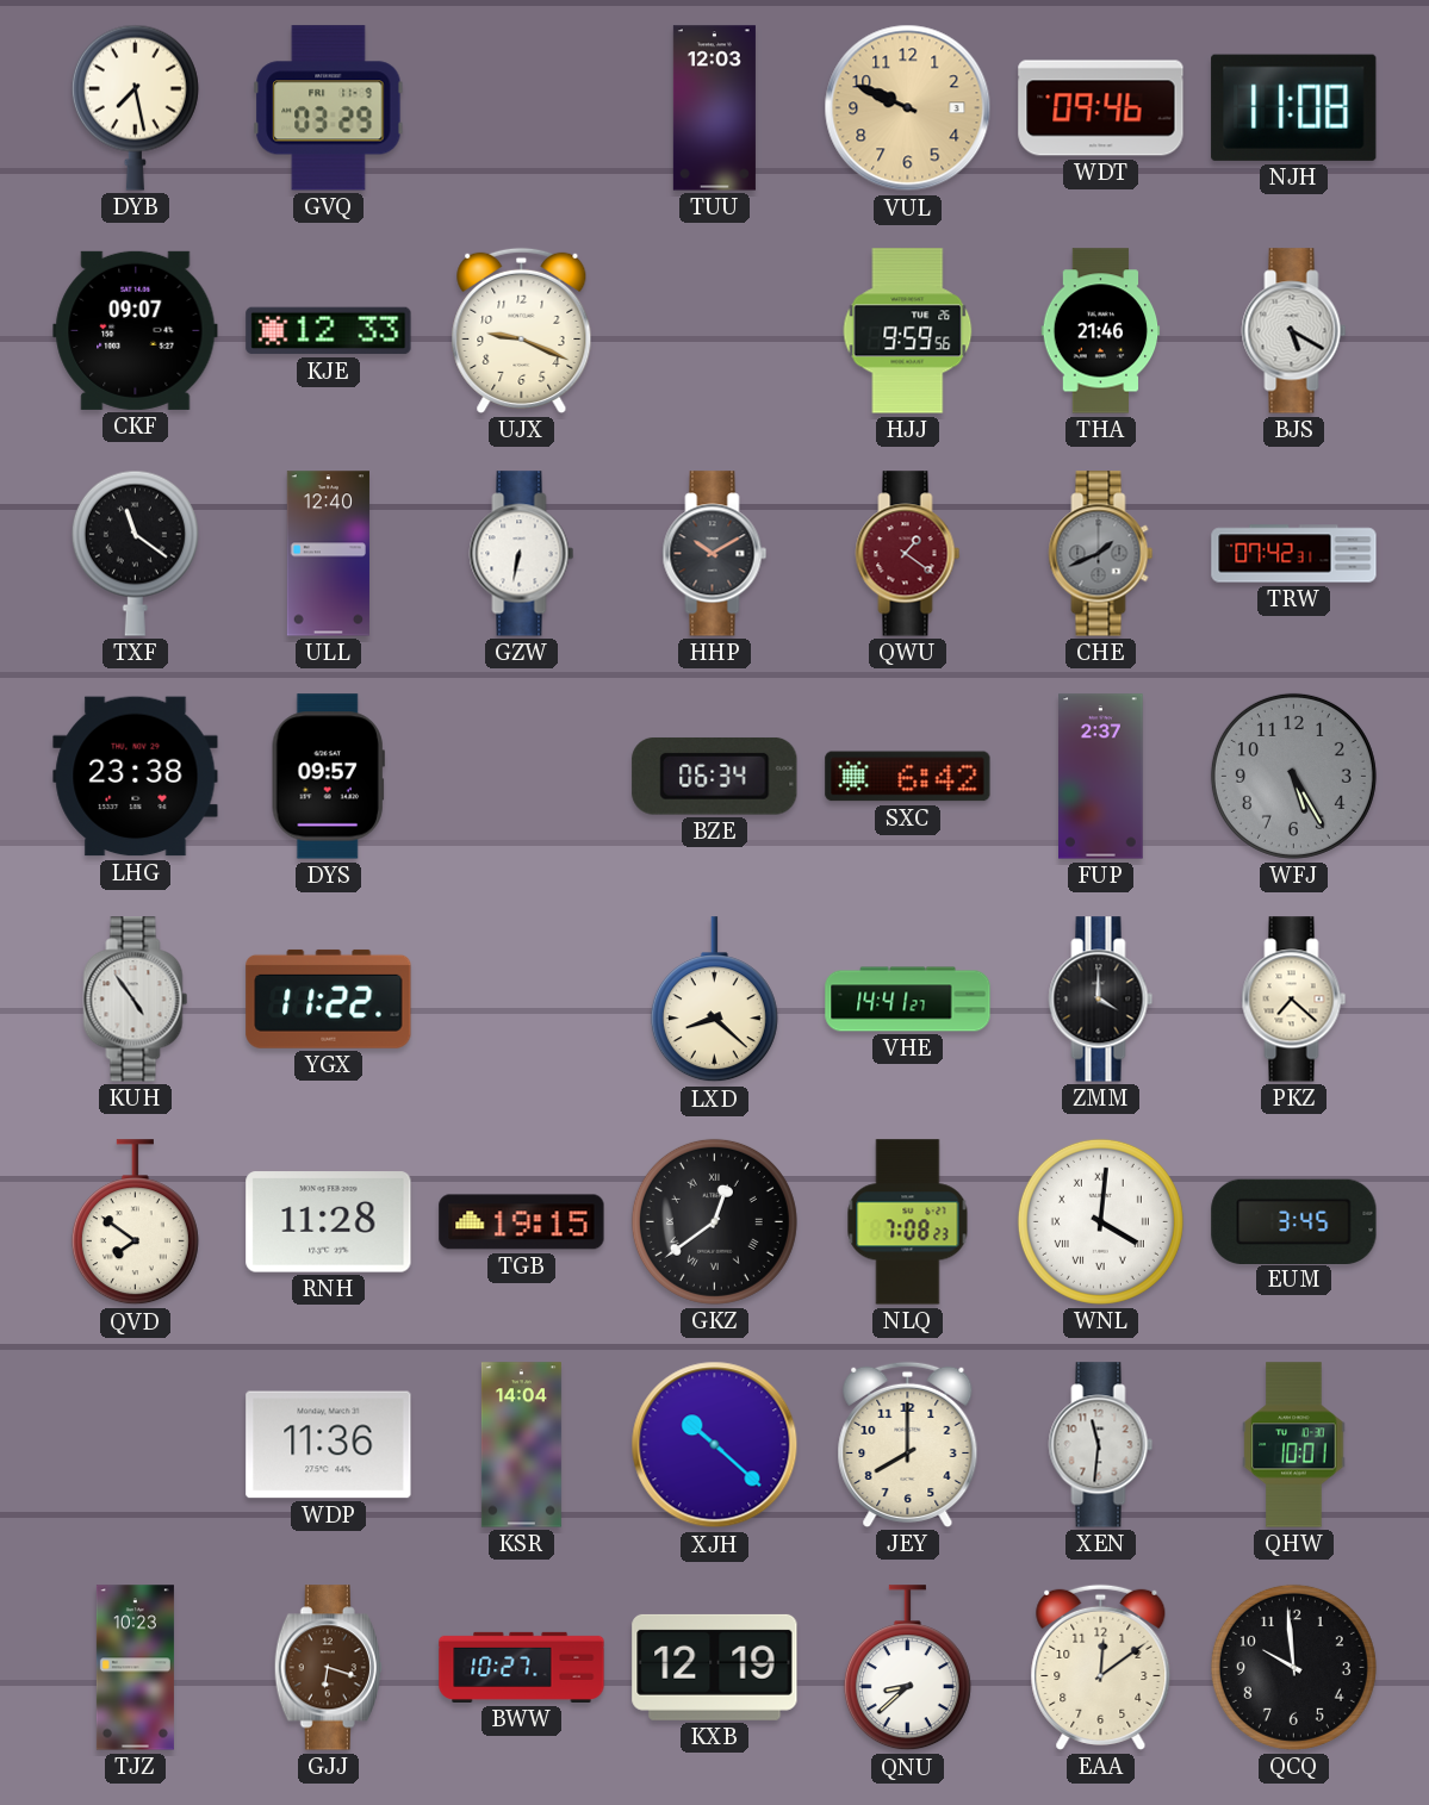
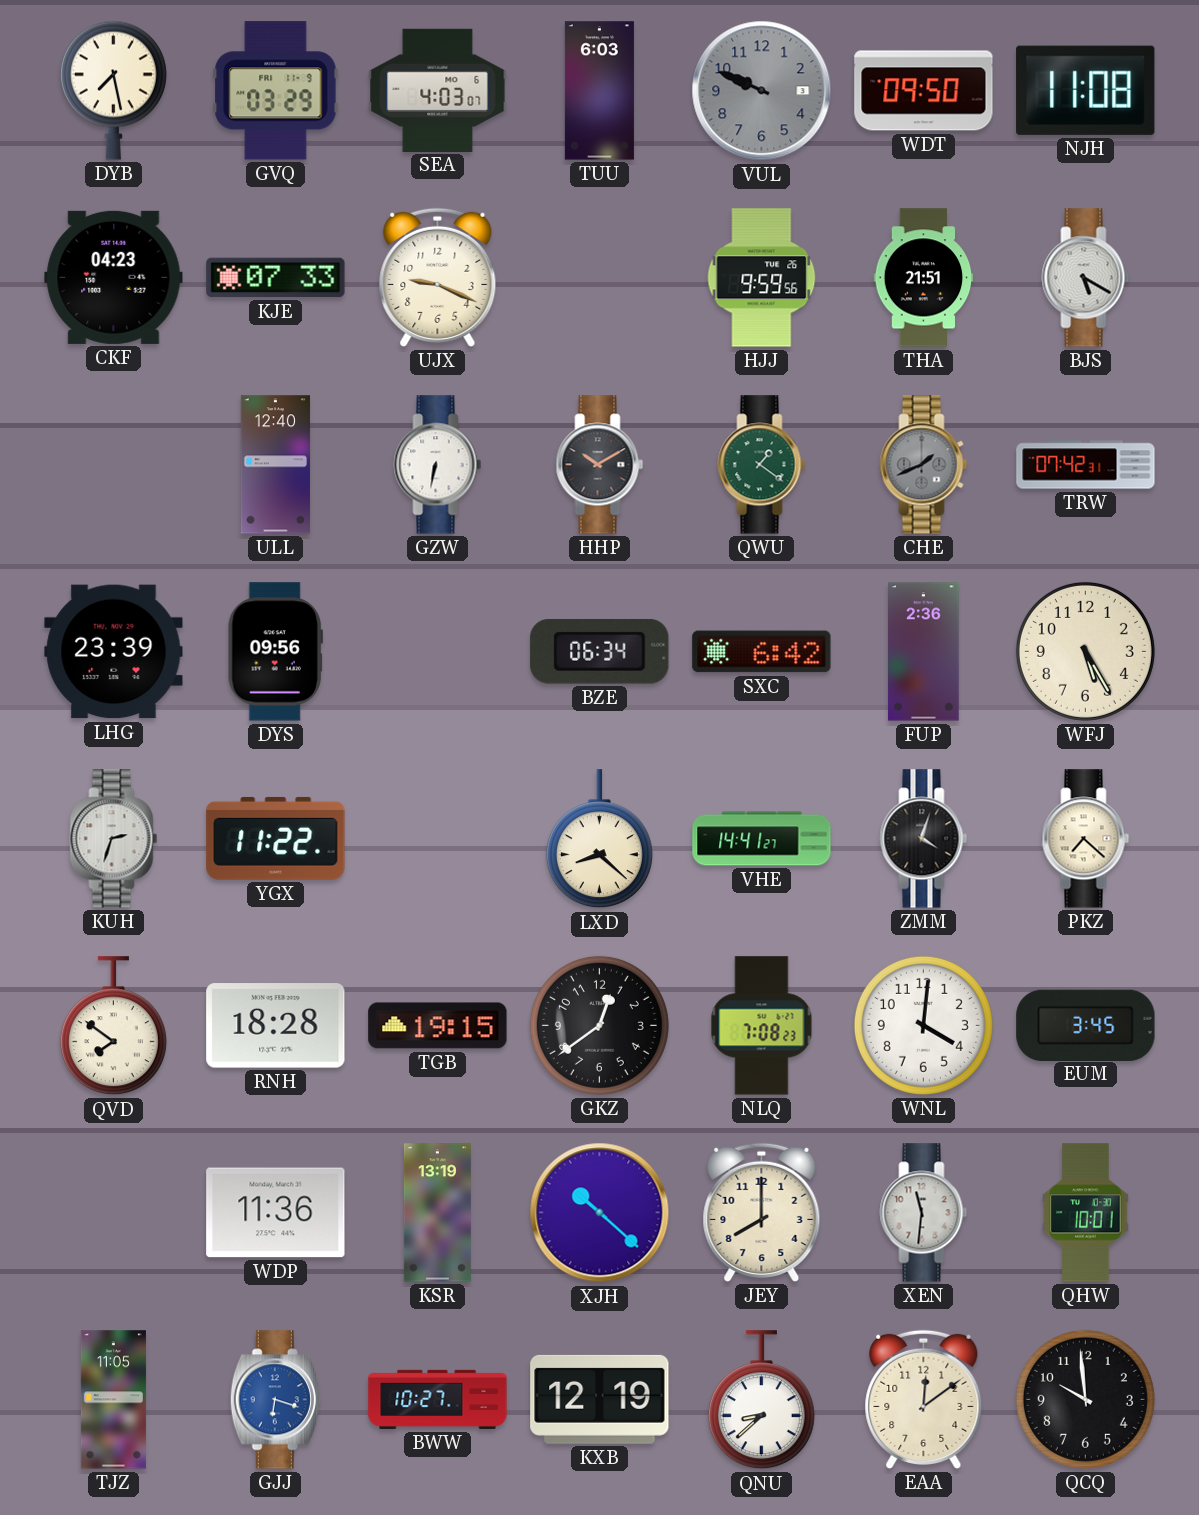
SEA: none -> 4:03 (438, 90)
TUU: 12:03 -> 6:03 (599, 91)
VUL dial: champagne -> grey (762, 91)
WDT: 09:46 -> 09:50 (924, 91)
CKF: 09:07 -> 04:23 (114, 277)
KJE: 12:33 -> 07:33 (276, 278)
THA: 21:46 -> 21:51 (924, 278)
TXF: 11:21 -> none (135, 553)
QWU dial: burgundy -> green (762, 465)
LHG: 23:38 -> 23:39 (114, 652)
DYS: 09:57 -> 09:56 (275, 652)
FUP: 2:37 -> 2:36 (924, 652)
WFJ dial: grey -> cream (1085, 651)
KUH: 4:54 -> 2:33 (114, 839)
ZMM: 4:00 -> 4:03 (924, 839)
RNH: 11:28 -> 18:28 (276, 1026)
GKZ numerals: Roman -> Arabic (599, 1025)
WNL numerals: Roman -> Arabic (923, 1025)
KSR: 14:04 -> 13:19 (437, 1213)
TJZ: 10:23 -> 11:05 (113, 1400)
GJJ dial: brown -> blue (275, 1400)
